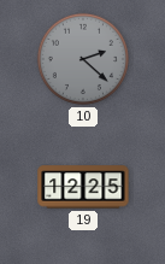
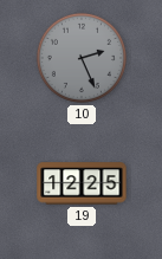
10: 2:22 -> 2:26 (82, 58)
